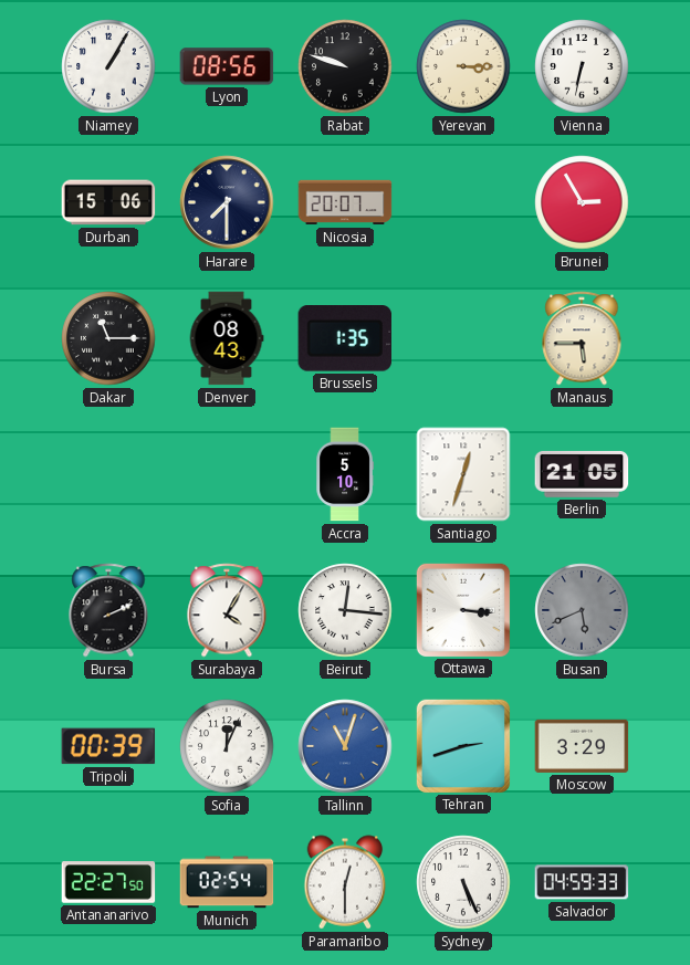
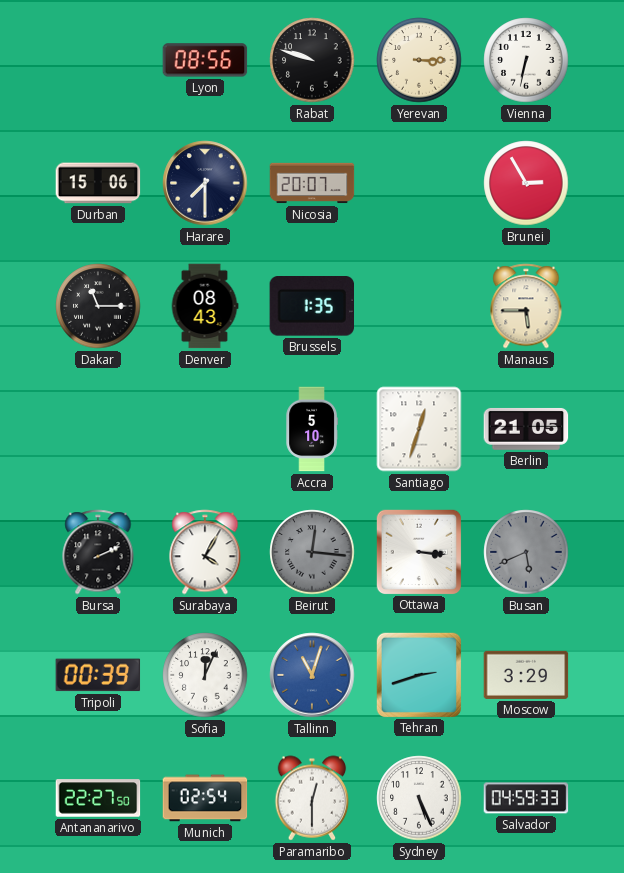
Niamey: 1:05 -> none (108, 66)
Beirut dial: white -> grey (312, 552)
